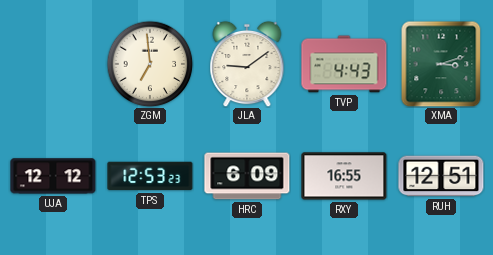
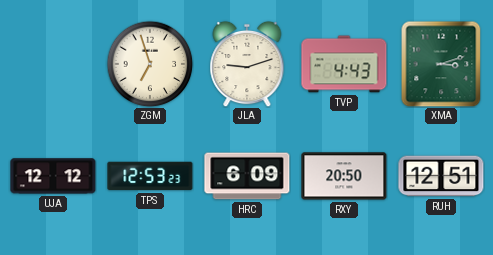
ZGM: 6:59 -> 6:57 (150, 64)
JLA: 9:09 -> 9:12 (247, 64)
RXY: 16:55 -> 20:50 (344, 176)
